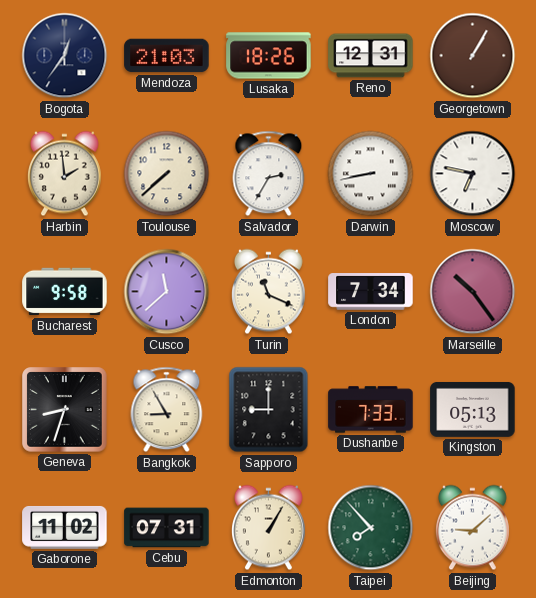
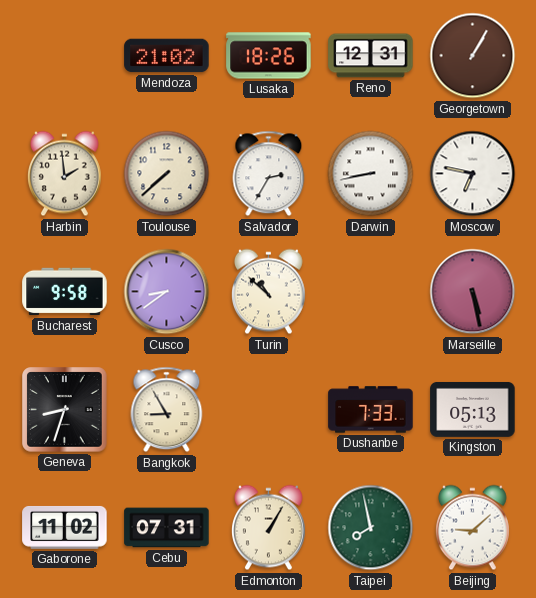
Bogota: 12:36 -> none (65, 56)
Mendoza: 21:03 -> 21:02 (167, 56)
Cusco: 11:38 -> 8:39 (167, 292)
Turin: 11:19 -> 10:52 (268, 292)
London: 7:34 -> none (371, 292)
Marseille: 10:24 -> 5:28 (473, 292)
Sapporo: 9:00 -> none (269, 410)
Taipei: 7:53 -> 7:58 (371, 528)
